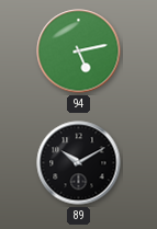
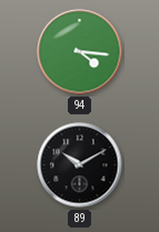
94: 5:13 -> 4:16 (80, 52)
